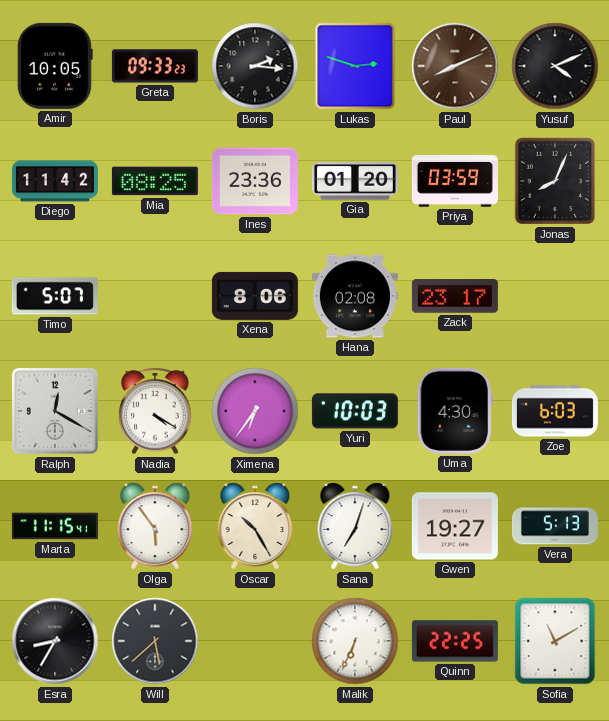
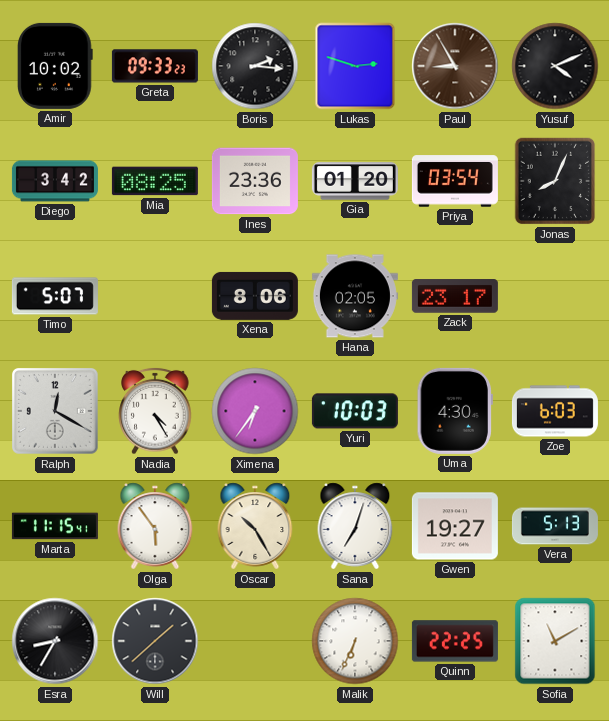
Amir: 10:05 -> 10:02 (56, 66)
Paul: 8:11 -> 8:55 (455, 66)
Diego: 11:42 -> 3:42 (55, 181)
Priya: 03:59 -> 03:54 (455, 181)
Hana: 02:08 -> 02:05 (355, 296)
Nadia: 4:20 -> 4:25 (155, 411)
Will: 5:38 -> 1:38 (155, 641)
